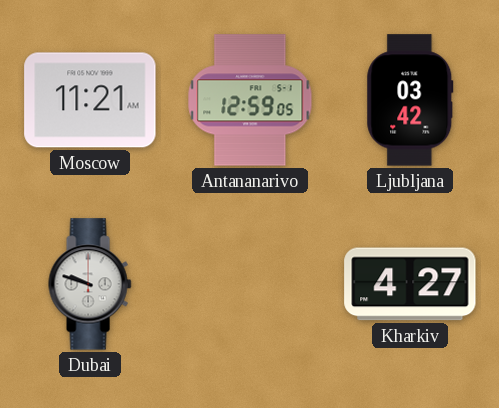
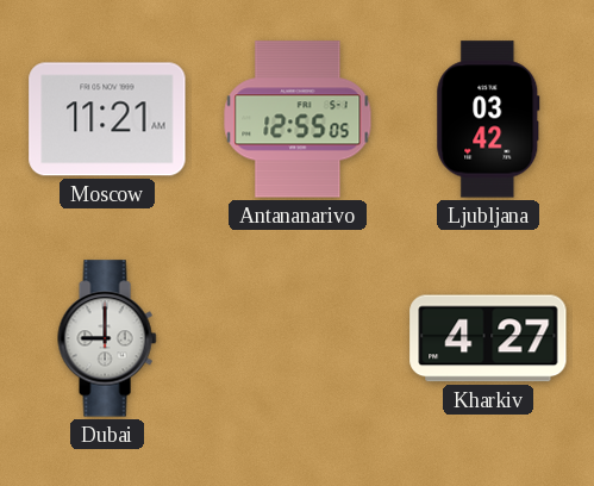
Antananarivo: 12:59 -> 12:55 (298, 119)
Dubai: 9:48 -> 9:00 (107, 338)
